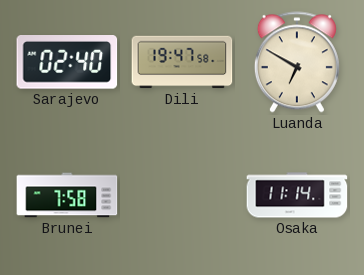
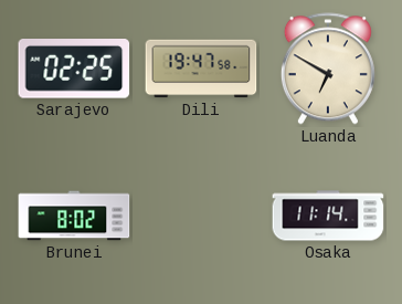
Sarajevo: 02:40 -> 02:25 (74, 70)
Brunei: 7:58 -> 8:02 (74, 216)
